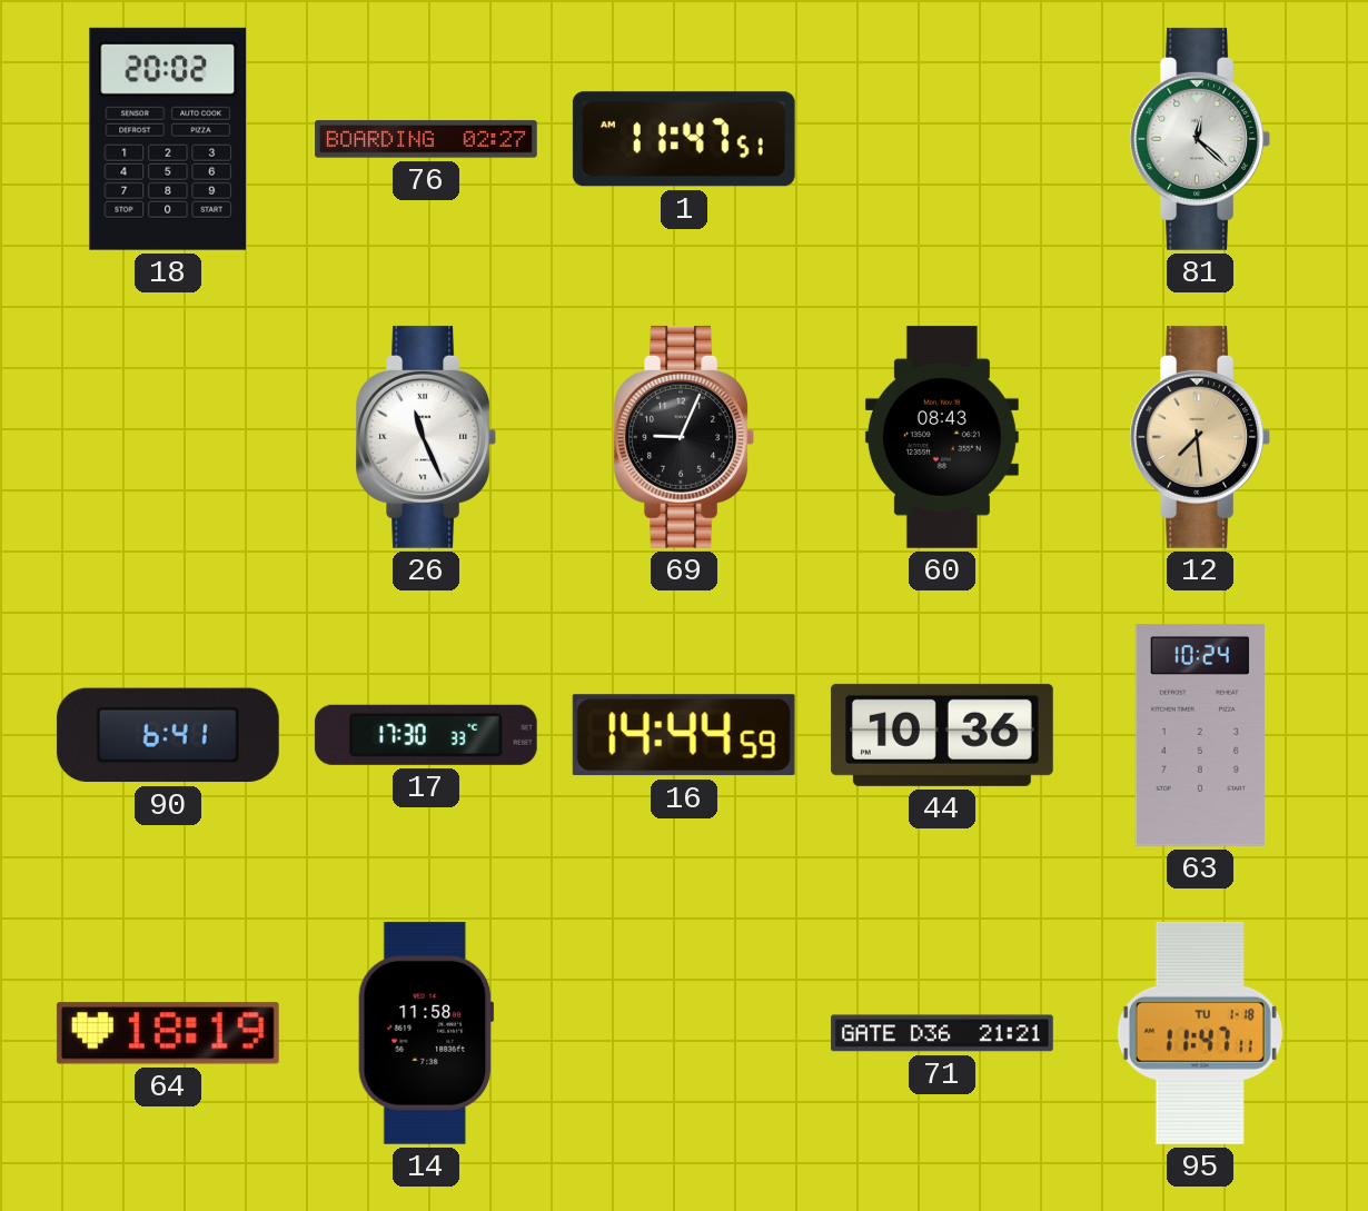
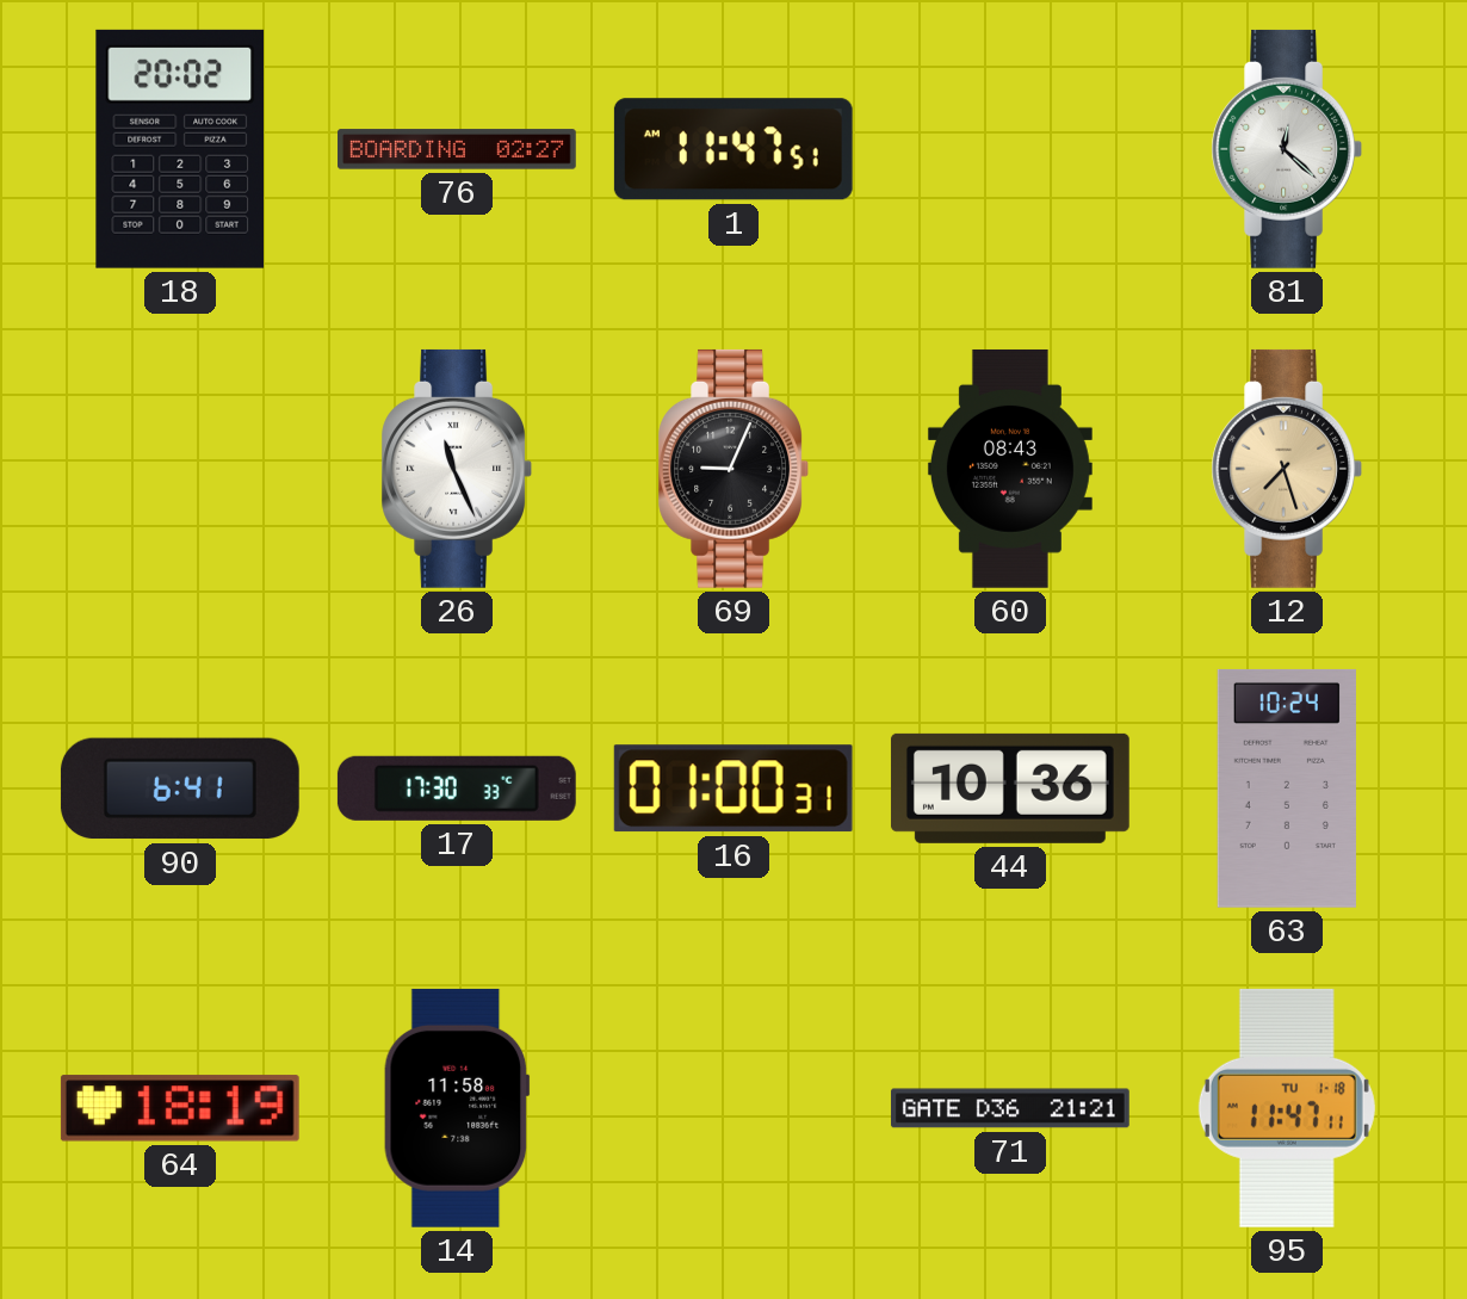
12: 7:29 -> 7:27 (1286, 469)
16: 14:44 -> 01:00 (733, 788)
